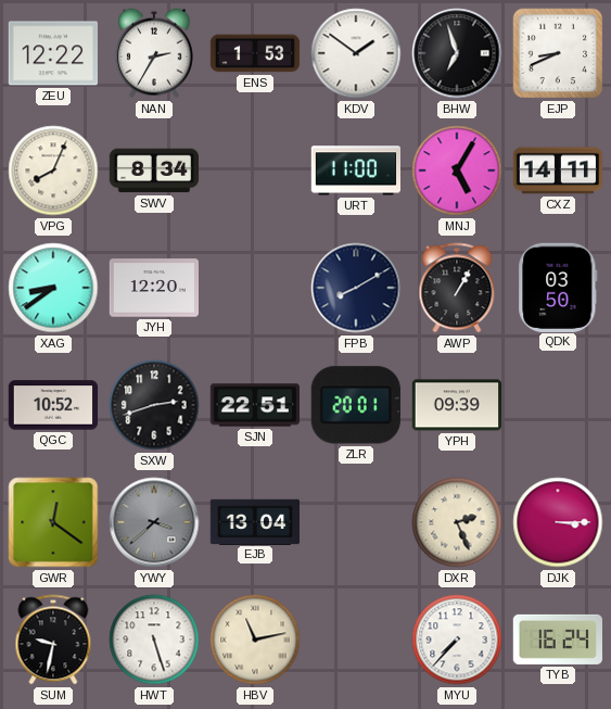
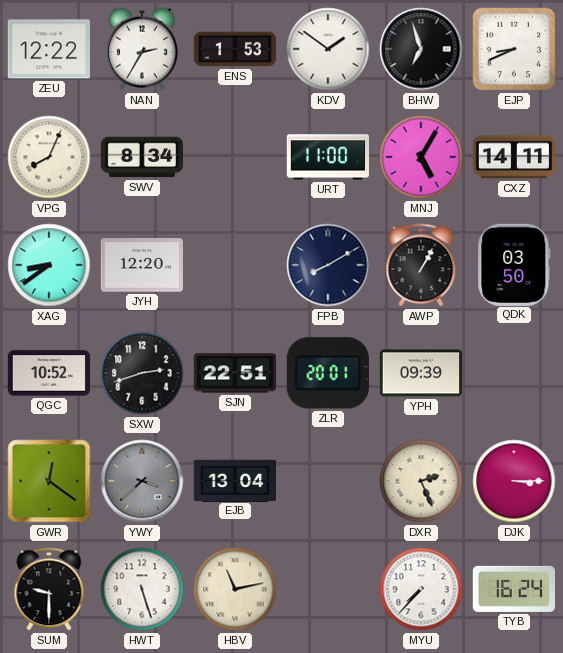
SUM: 9:32 -> 9:30 (49, 589)
